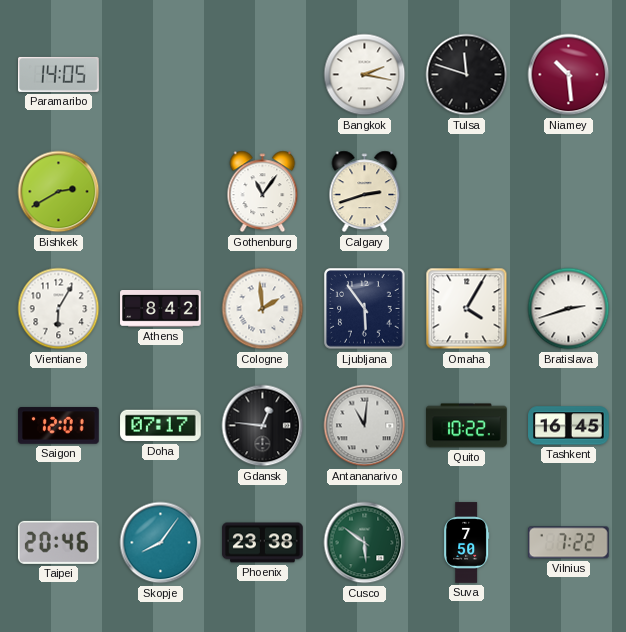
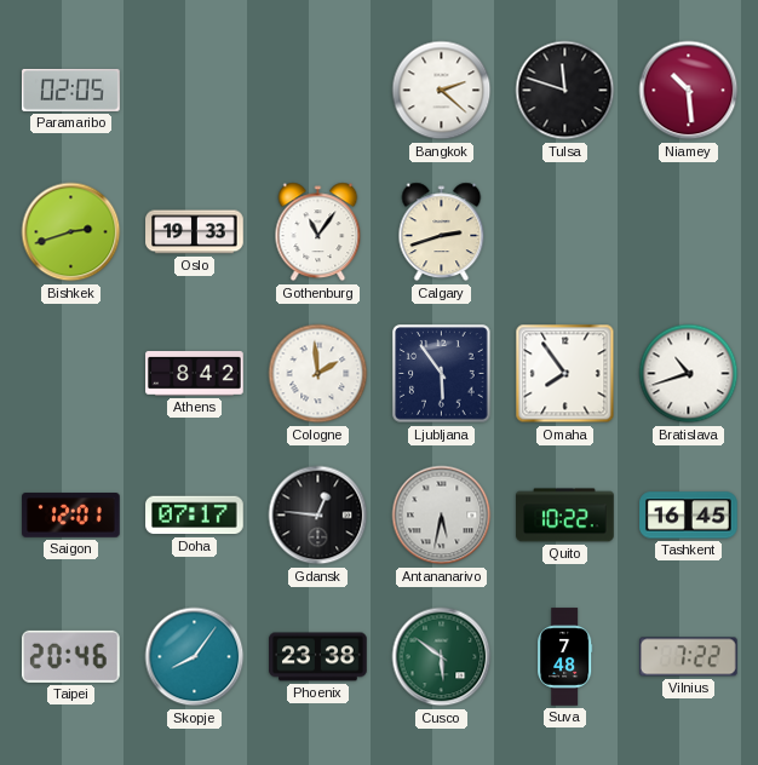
Paramaribo: 14:05 -> 02:05 (71, 90)
Bangkok: 2:17 -> 2:22 (442, 91)
Bishkek: 2:40 -> 2:42 (71, 232)
Oslo: none -> 19:33 (195, 232)
Vientiane: 6:05 -> none (59, 309)
Omaha: 4:05 -> 7:54 (565, 374)
Bratislava: 2:42 -> 10:42 (689, 374)
Antananarivo: 11:01 -> 5:32 (442, 516)
Suva: 7:50 -> 7:48 (565, 657)
